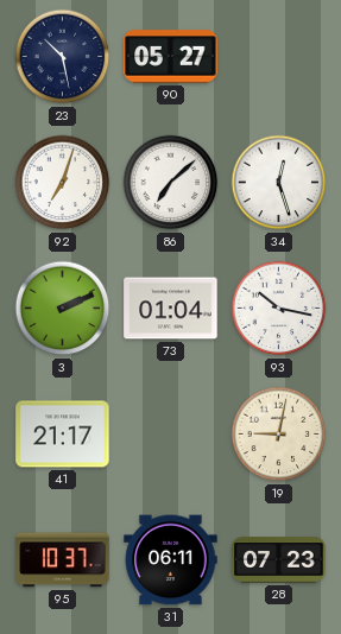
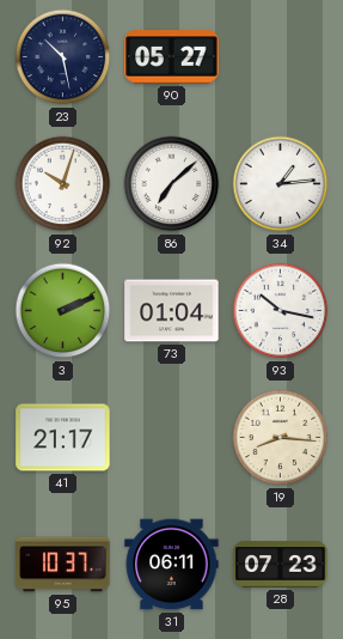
92: 7:03 -> 10:03 (63, 184)
34: 12:27 -> 1:14 (281, 184)
19: 9:02 -> 8:16 (281, 438)
